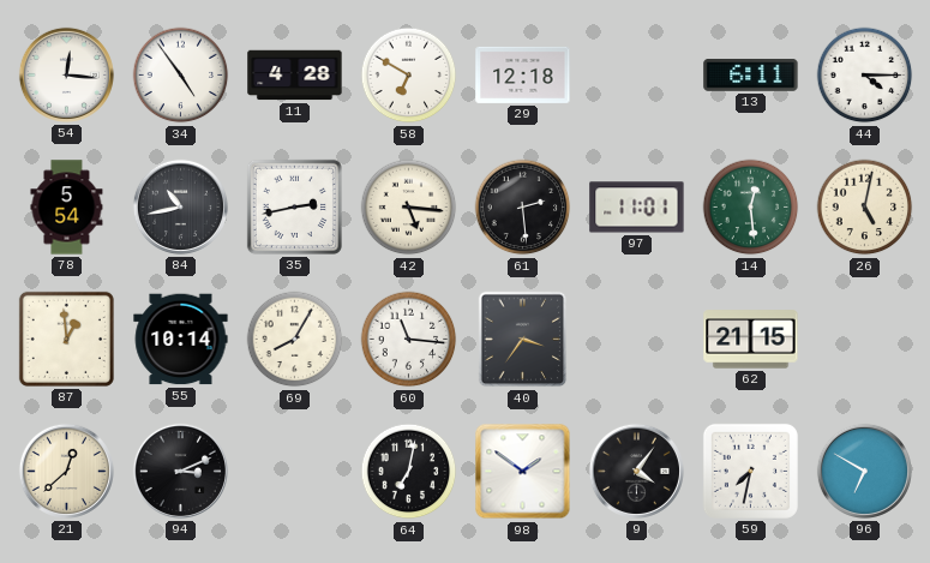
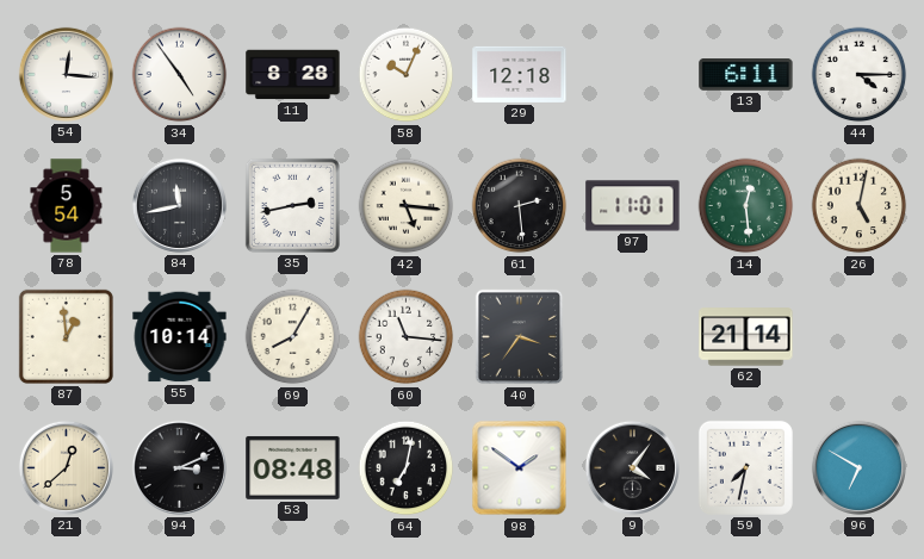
11: 4:28 -> 8:28 (293, 75)
58: 6:50 -> 10:04 (407, 75)
84: 10:43 -> 11:43 (179, 205)
62: 21:15 -> 21:14 (746, 337)
53: none -> 08:48 (293, 467)
